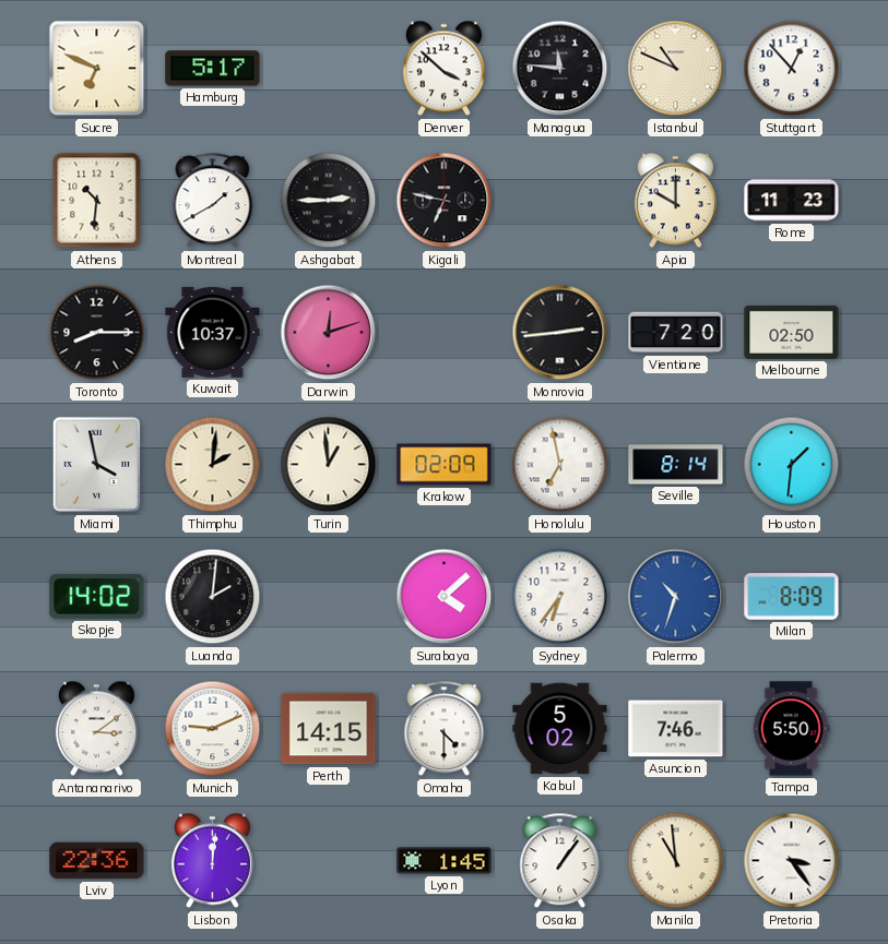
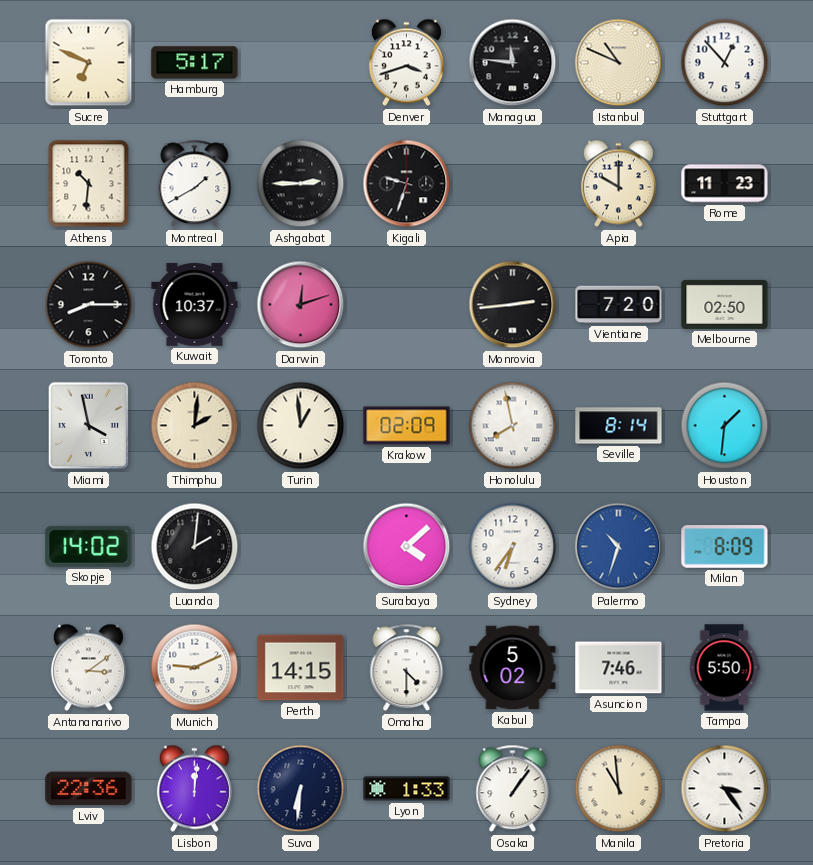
Denver: 3:52 -> 3:42 (406, 63)
Kigali: 6:47 -> 9:33 (407, 184)
Honolulu: 6:58 -> 7:58 (513, 426)
Suva: none -> 6:31 (301, 789)
Lyon: 1:45 -> 1:33 (407, 789)
